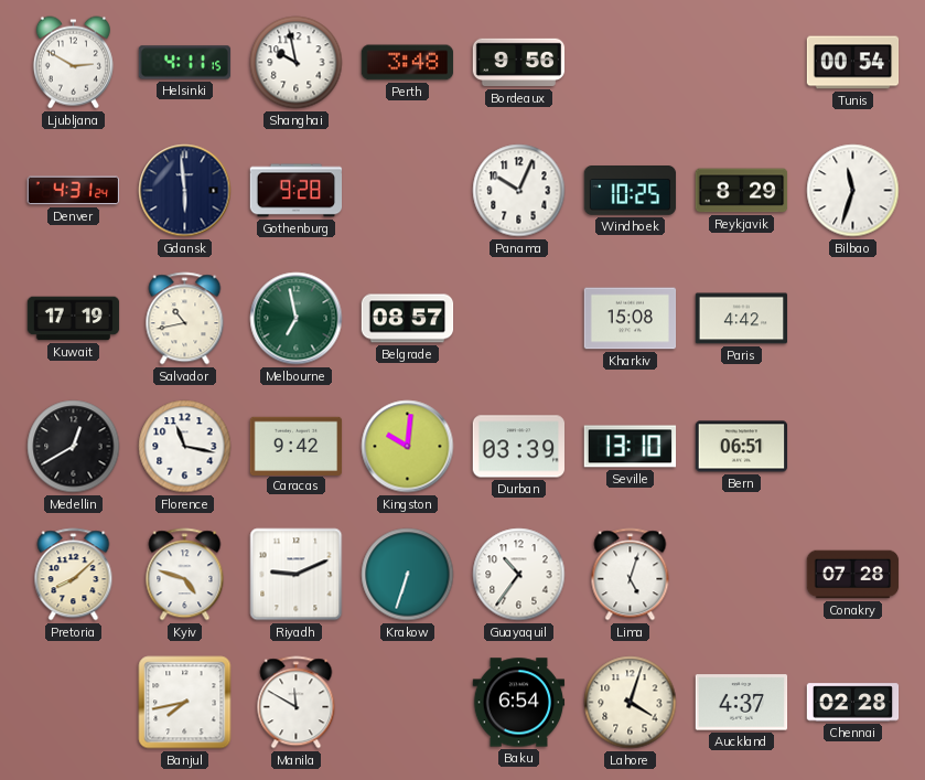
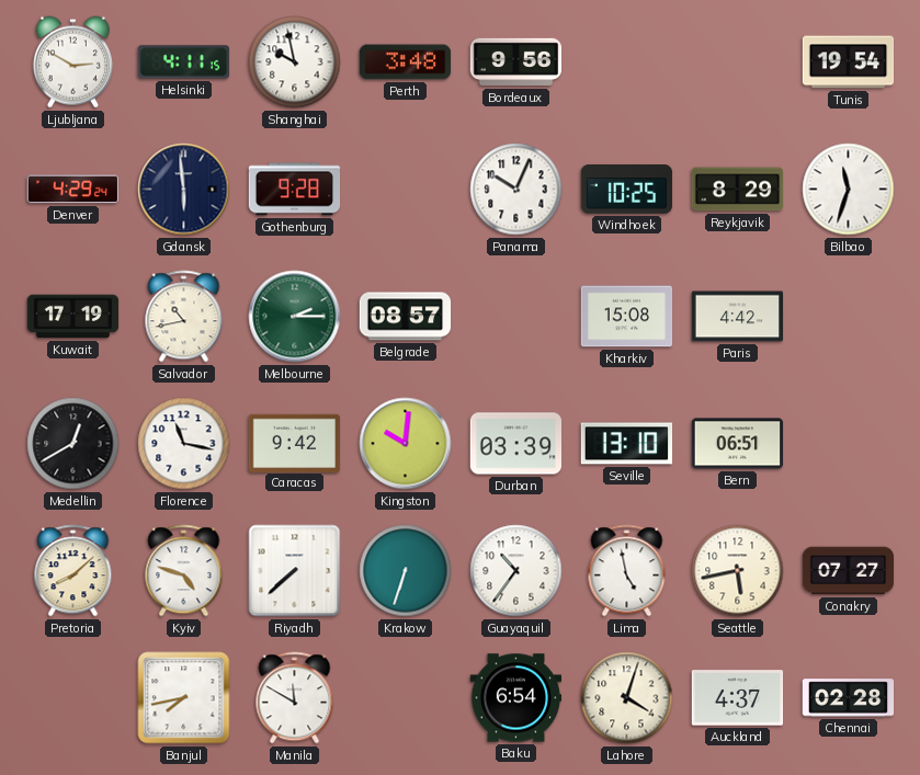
Tunis: 00:54 -> 19:54 (849, 62)
Denver: 4:31 -> 4:29 (72, 190)
Melbourne: 6:58 -> 2:15 (295, 317)
Riyadh: 9:11 -> 7:38 (295, 571)
Lima: 5:03 -> 4:58 (627, 571)
Seattle: none -> 5:43 (738, 571)
Conakry: 07:28 -> 07:27 (849, 571)
